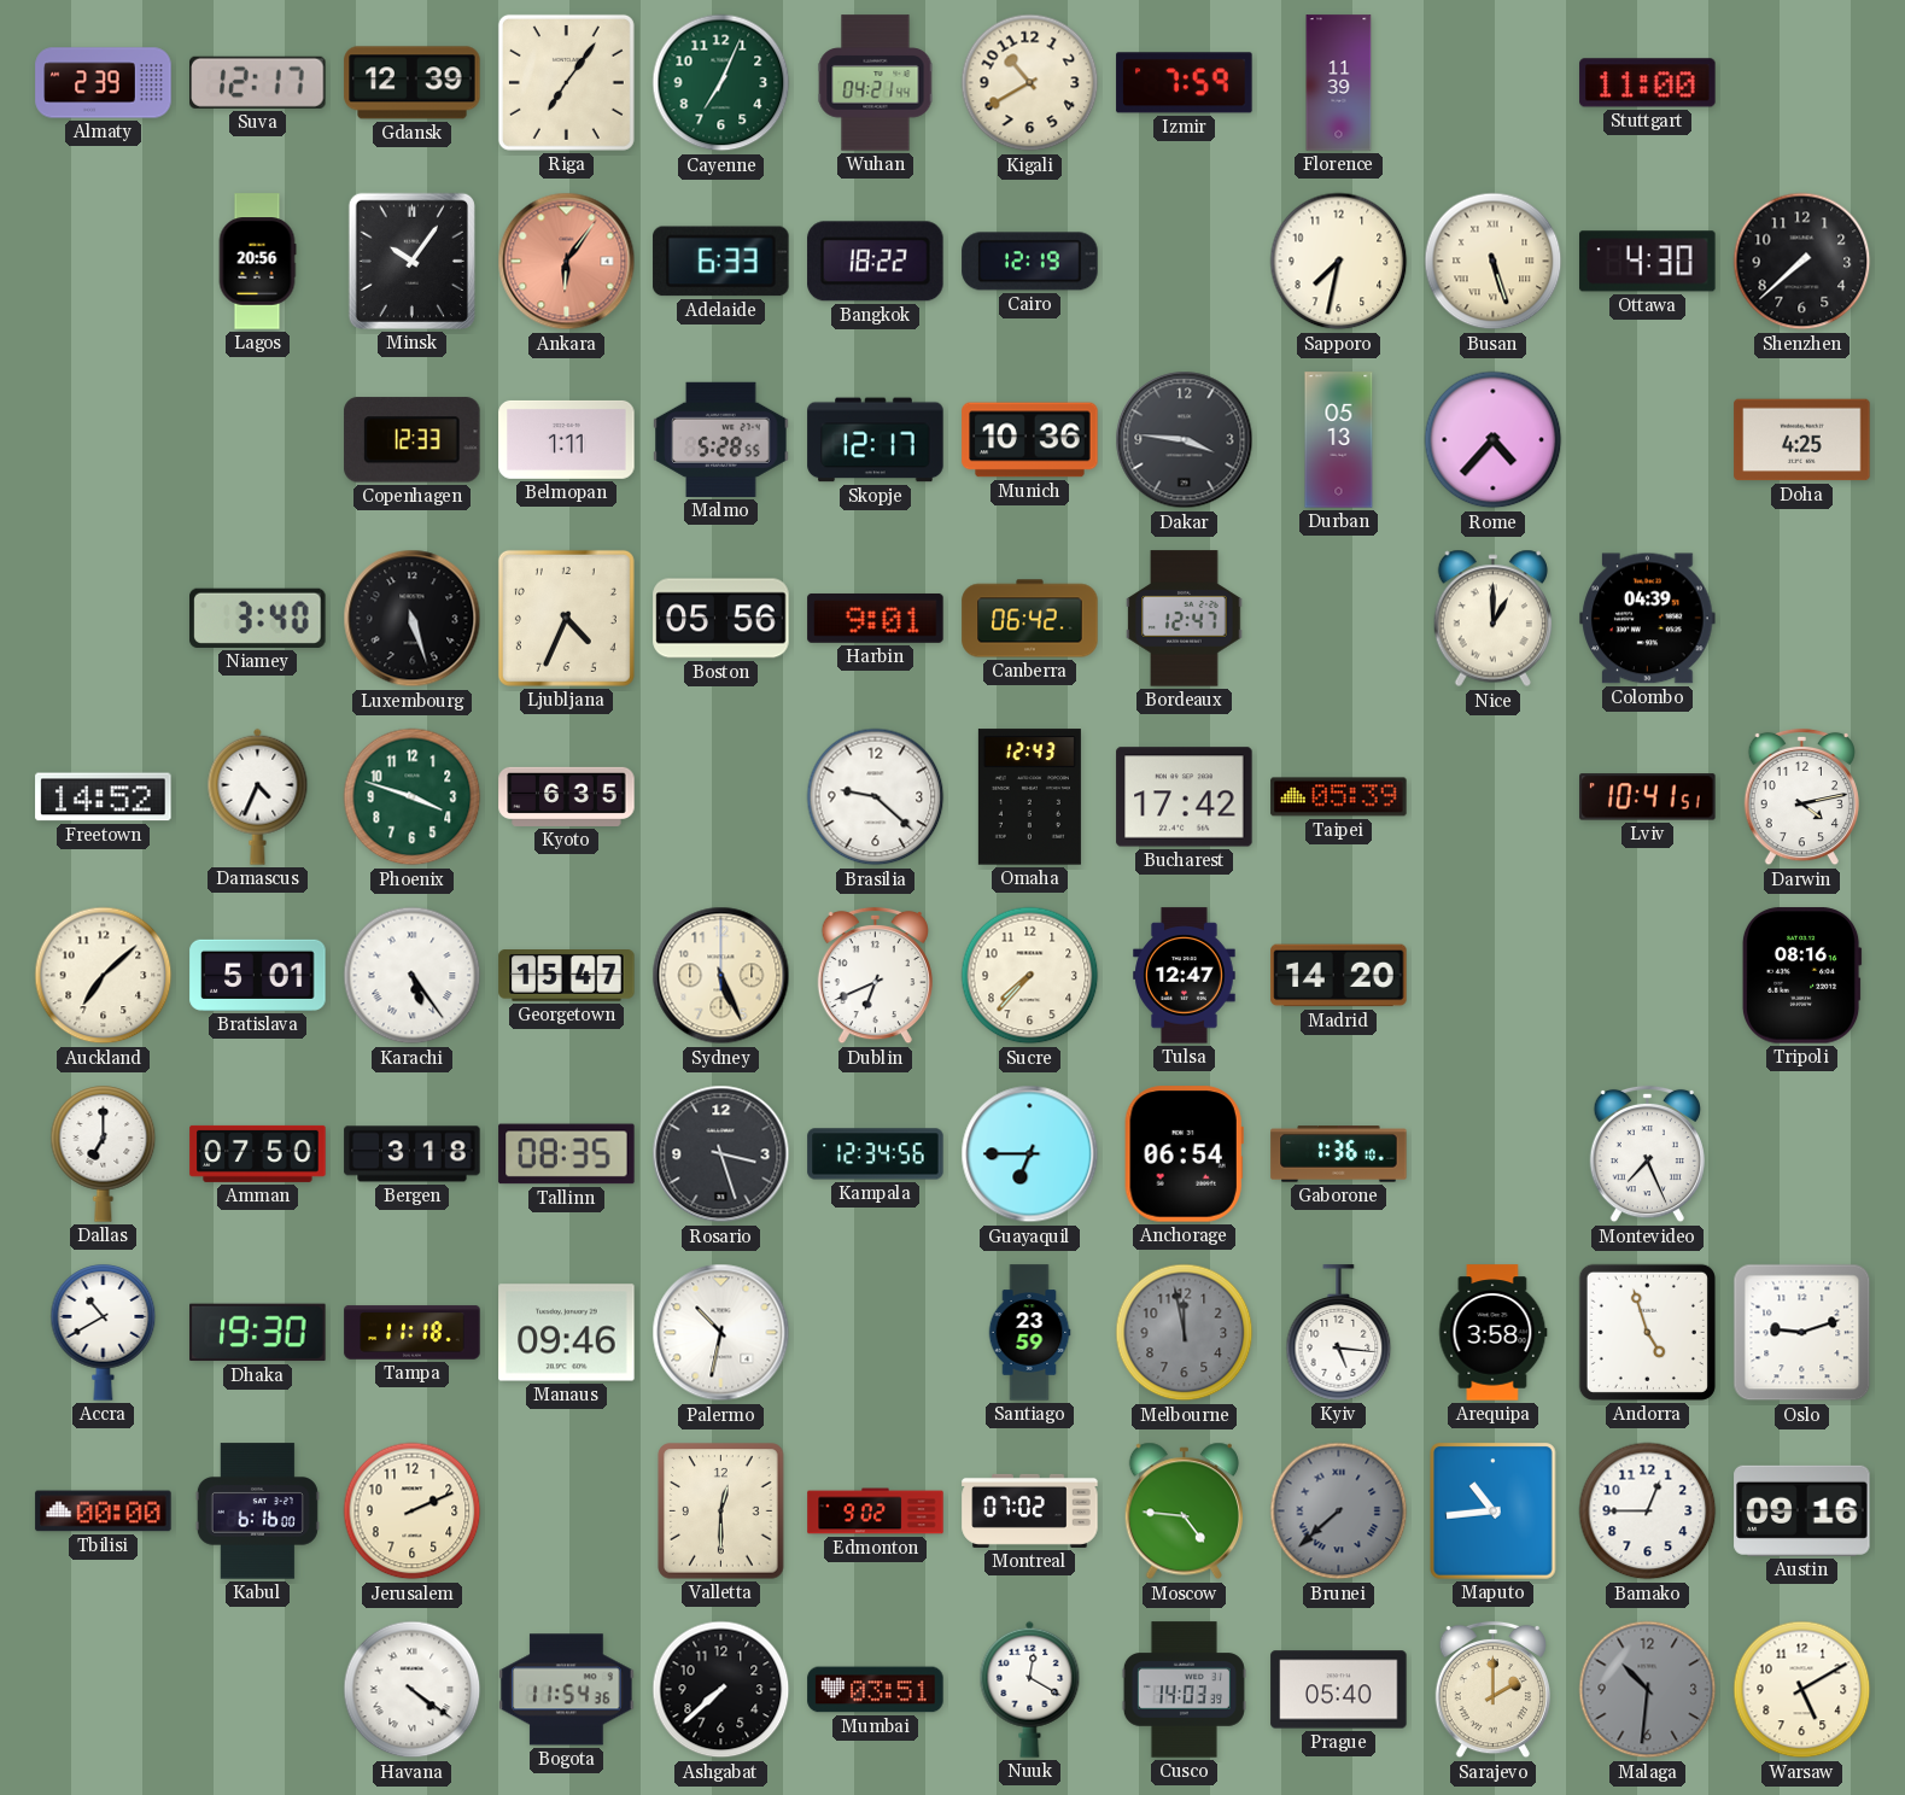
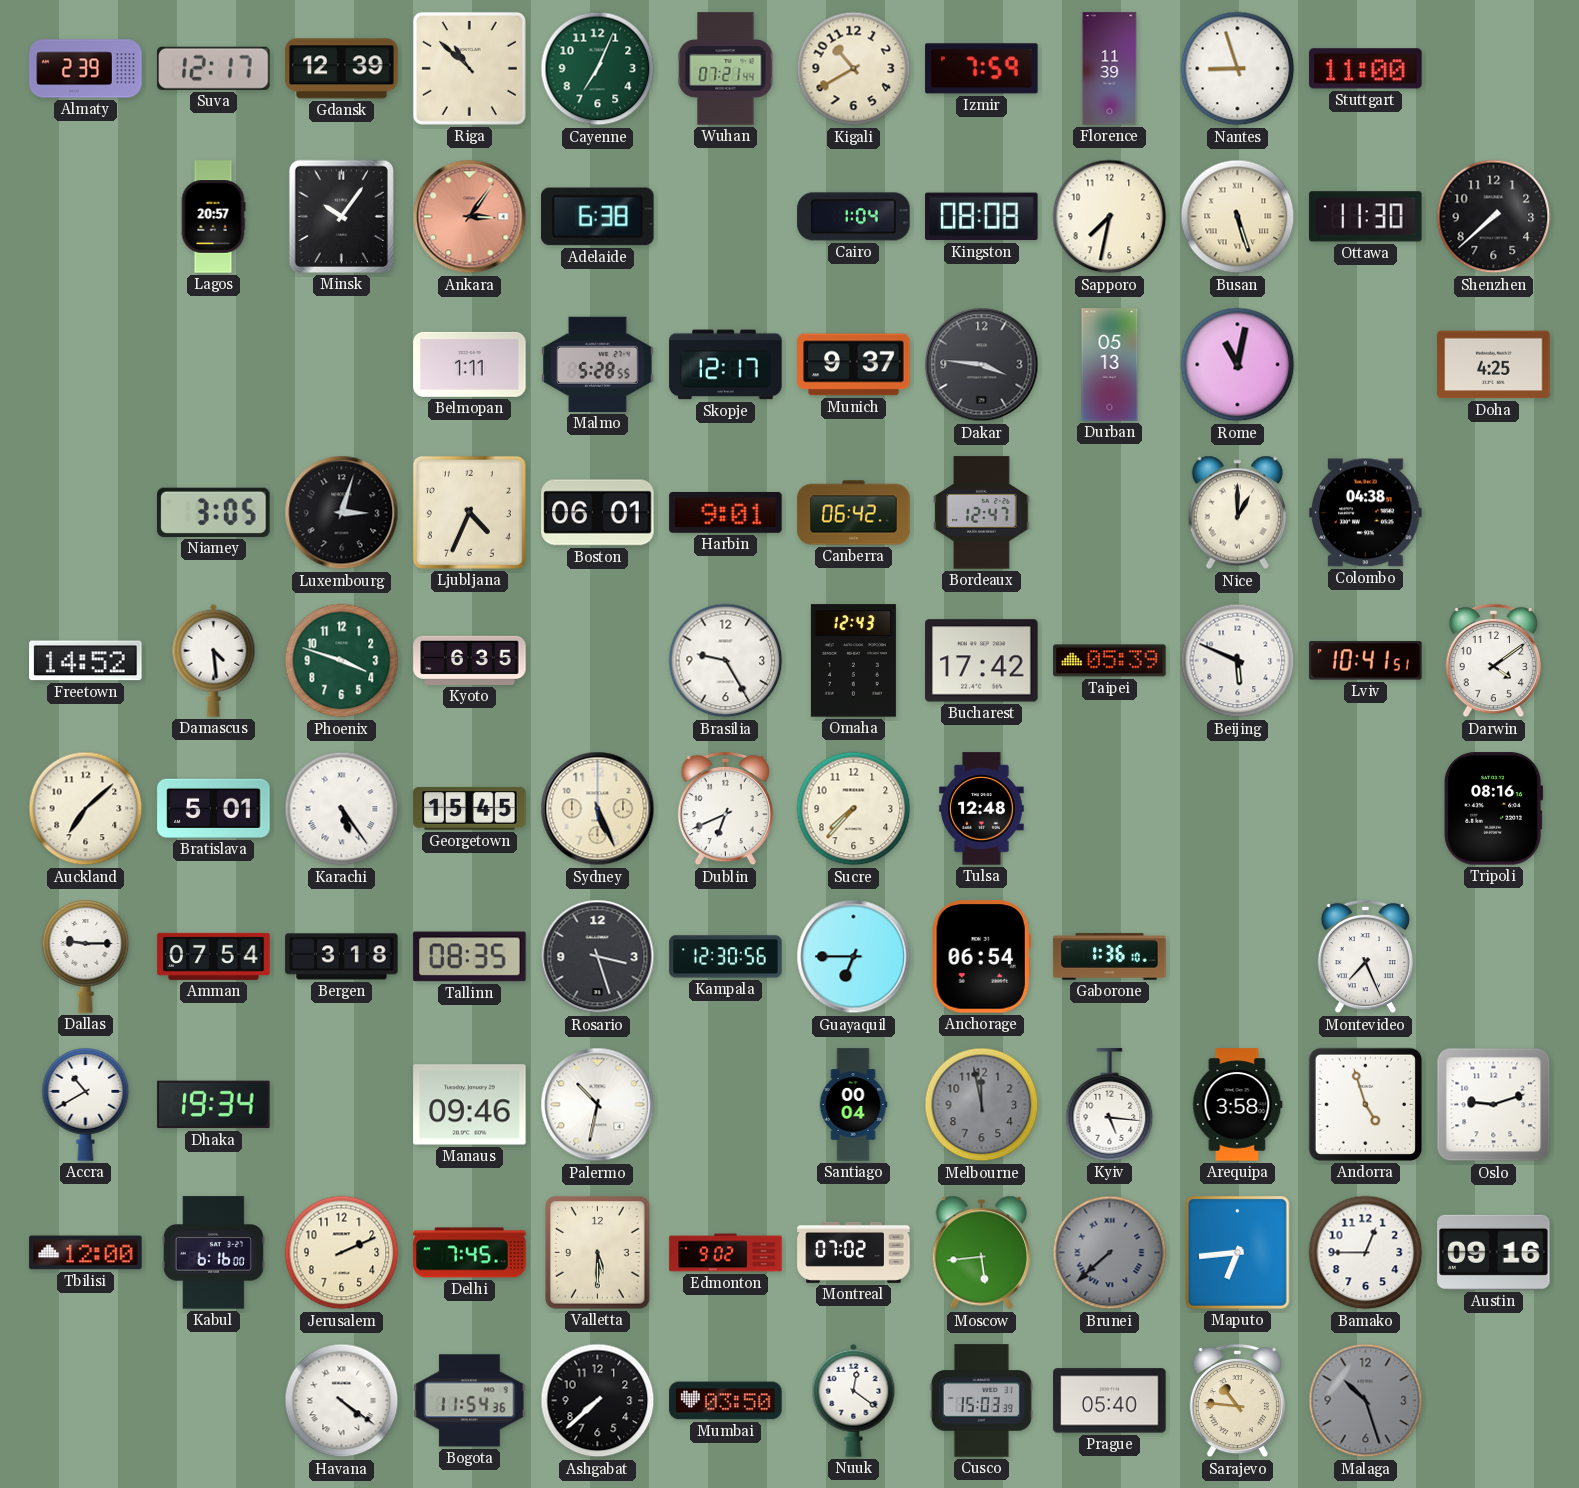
Riga: 7:06 -> 10:52 (469, 68)
Wuhan: 04:21 -> 07:21 (726, 69)
Nantes: none -> 8:57 (1238, 69)
Lagos: 20:56 -> 20:57 (213, 217)
Ankara: 6:06 -> 3:06 (470, 217)
Adelaide: 6:33 -> 6:38 (598, 217)
Bangkok: 18:22 -> none (876, 262)
Cairo: 12:19 -> 1:04 (854, 217)
Kingston: none -> 08:08 (982, 217)
Ottawa: 4:30 -> 11:30 (1366, 217)
Copenhagen: 12:33 -> none (413, 440)
Munich: 10:36 -> 9:37 (854, 365)
Rome: 4:37 -> 11:02 (1238, 365)
Niamey: 3:40 -> 3:05 (214, 512)
Luxembourg: 5:27 -> 3:03 (342, 513)
Boston: 05:56 -> 06:01 (598, 513)
Colombo: 04:39 -> 04:38 (1366, 513)
Damascus: 4:34 -> 4:29 (214, 660)
Brasilia: 9:22 -> 9:25 (726, 661)
Beijing: none -> 5:49 (1238, 661)
Darwin: 4:13 -> 4:09 (1493, 661)
Georgetown: 15:47 -> 15:45 (470, 809)
Tulsa: 12:47 -> 12:48 (982, 809)
Madrid: 14:20 -> none (1339, 976)
Dallas: 7:00 -> 9:15 (86, 957)
Amman: 07:50 -> 07:54 (214, 956)
Kampala: 12:34 -> 12:30 (726, 957)
Dhaka: 19:30 -> 19:34 (214, 1105)
Tampa: 11:18 -> none (413, 1333)
Santiago: 23:59 -> 00:04 (853, 1105)
Tbilisi: 00:00 -> 12:00 (86, 1253)
Delhi: none -> 7:45 (470, 1253)
Valletta: 12:30 -> 5:30 (598, 1253)
Moscow: 4:46 -> 5:44 (981, 1253)
Maputo: 10:44 -> 6:44 (1238, 1253)
Mumbai: 03:51 -> 03:50 (726, 1401)
Nuuk: 12:20 -> 12:21 (854, 1400)
Cusco: 14:03 -> 15:03 (981, 1401)
Sarajevo: 2:00 -> 10:46 (1237, 1401)
Malaga: 10:31 -> 10:27 (1366, 1401)
Warsaw: 5:10 -> none (1802, 1690)
